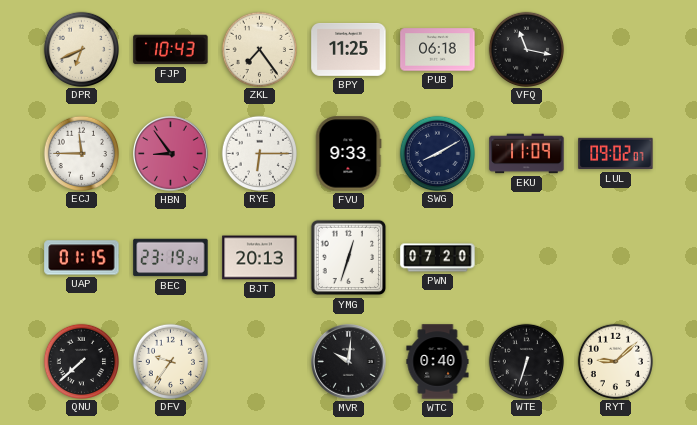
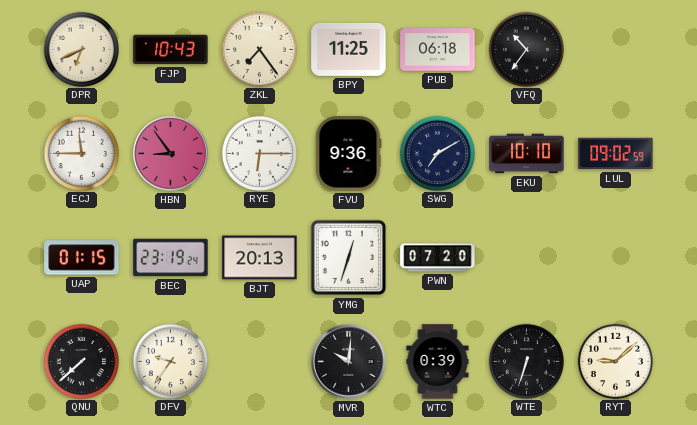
VFQ: 11:17 -> 10:36 (526, 49)
FVU: 9:33 -> 9:36 (349, 154)
SWG: 8:10 -> 7:10 (437, 153)
EKU: 11:09 -> 10:10 (527, 154)
LUL: 09:02:07 -> 09:02:59 (616, 154)
WTC: 0:40 -> 0:39 (438, 362)
